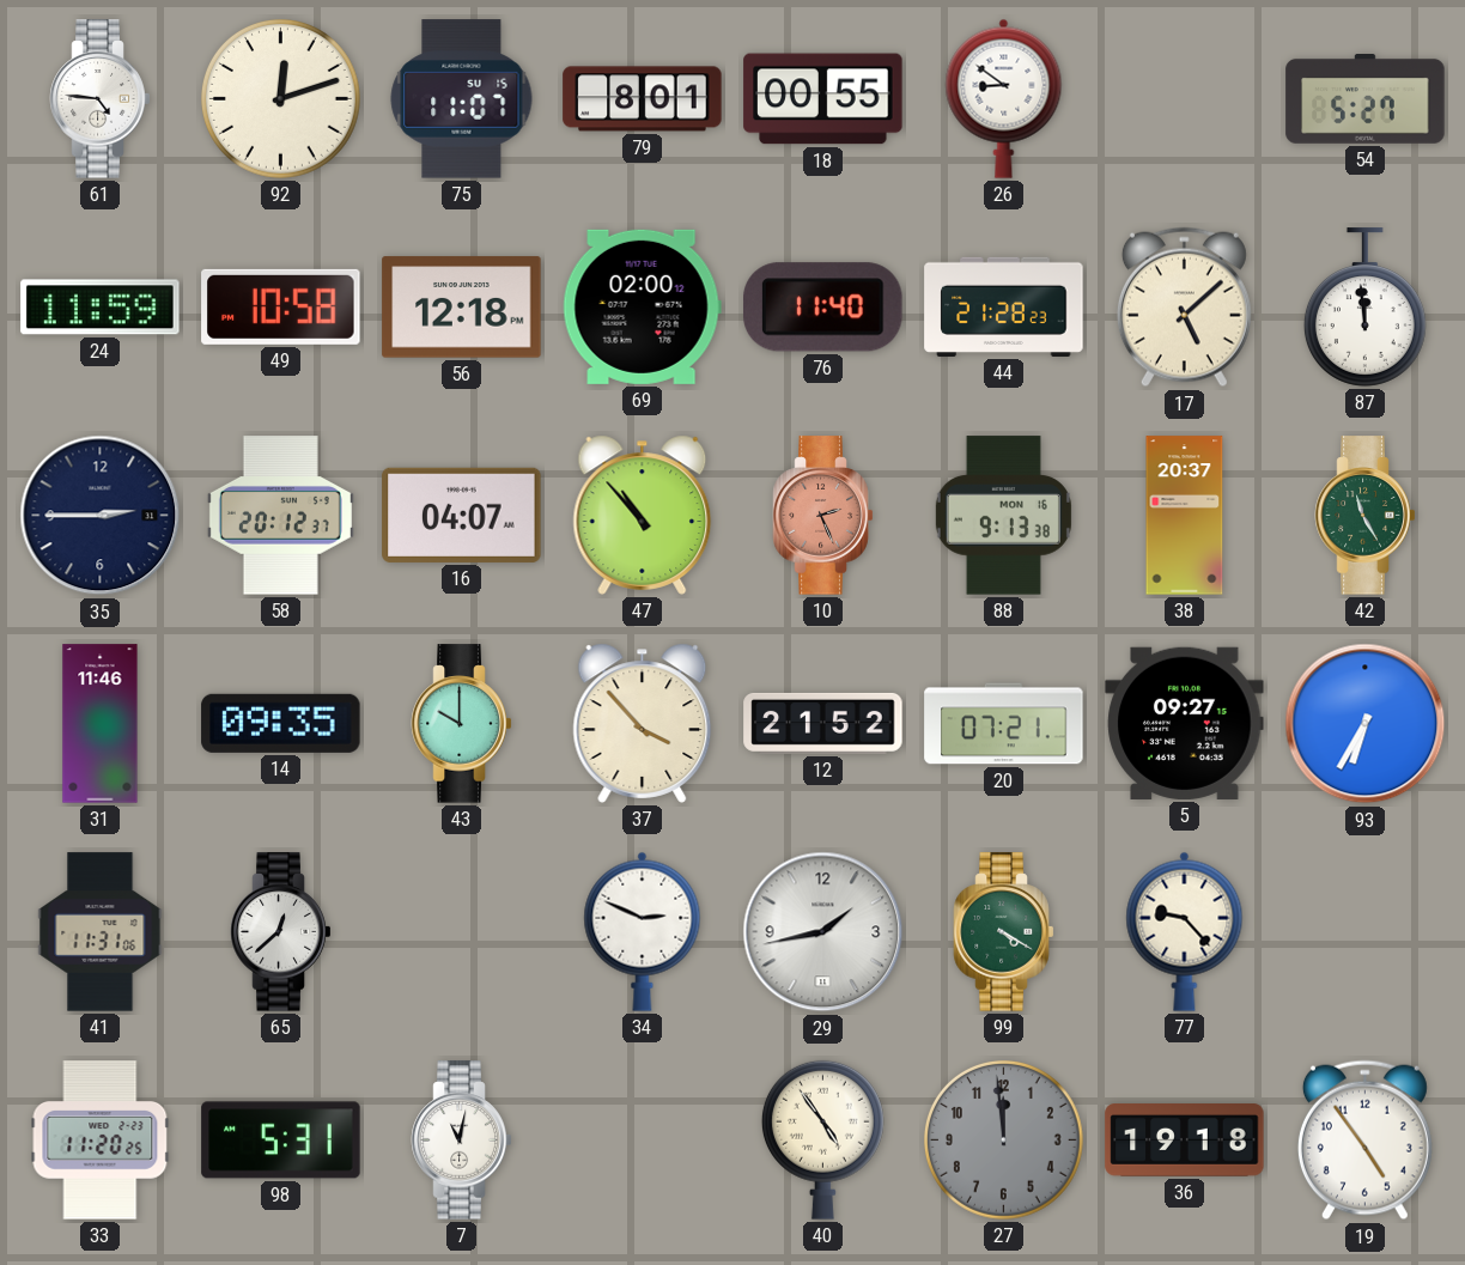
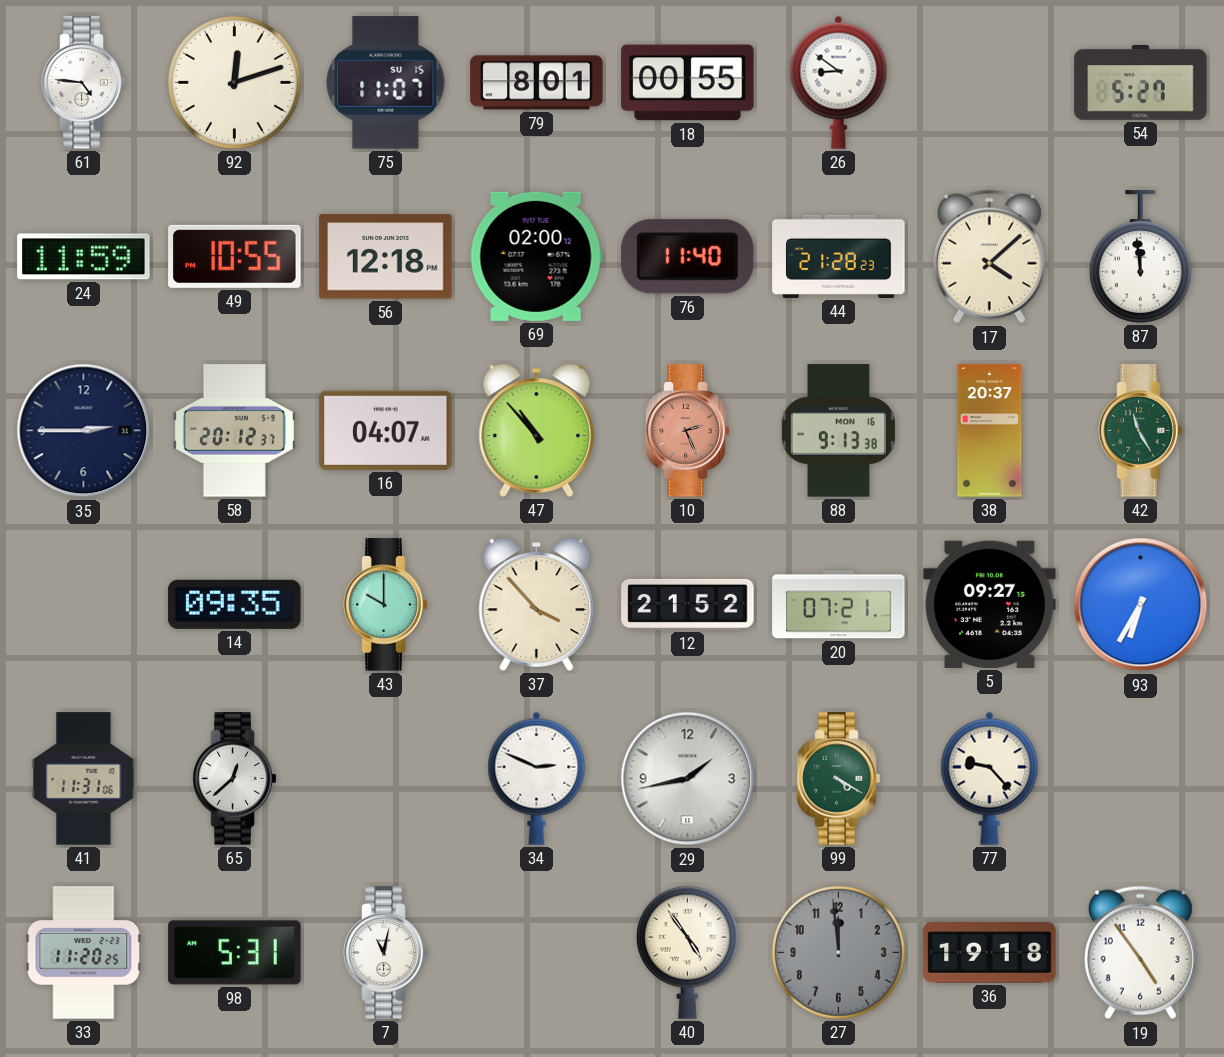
49: 10:58 -> 10:55 (235, 256)
17: 5:08 -> 4:08 (989, 257)
31: 11:46 -> none (101, 724)
